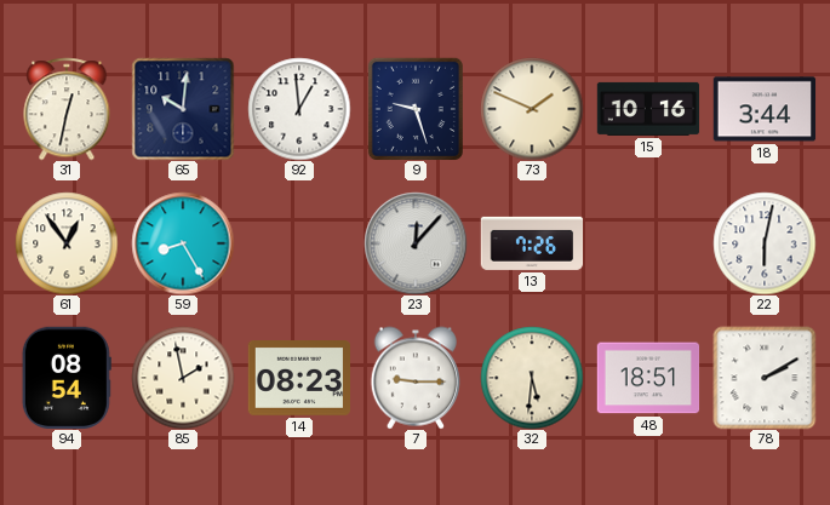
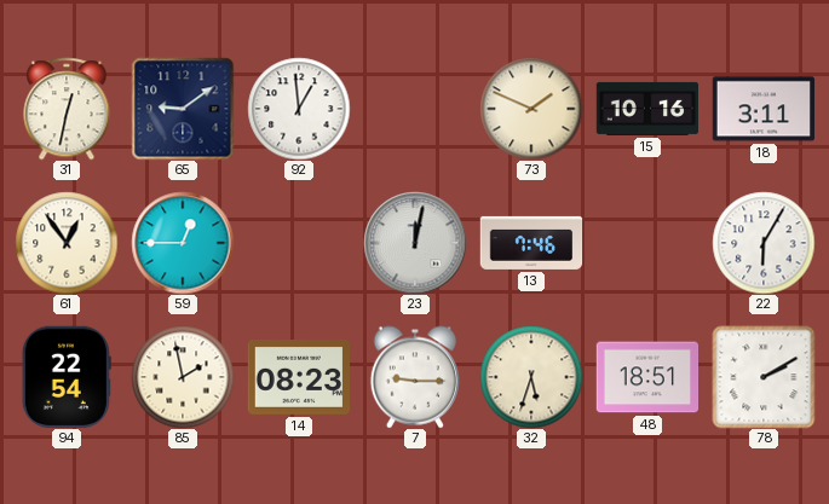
65: 10:01 -> 9:09 (183, 109)
9: 9:27 -> none (416, 109)
18: 3:44 -> 3:11 (764, 109)
59: 8:25 -> 12:45 (183, 243)
23: 12:07 -> 12:02 (415, 243)
13: 7:26 -> 7:46 (531, 243)
22: 6:02 -> 6:05 (764, 243)
94: 08:54 -> 22:54 (67, 376)
32: 5:31 -> 5:33 (531, 377)
